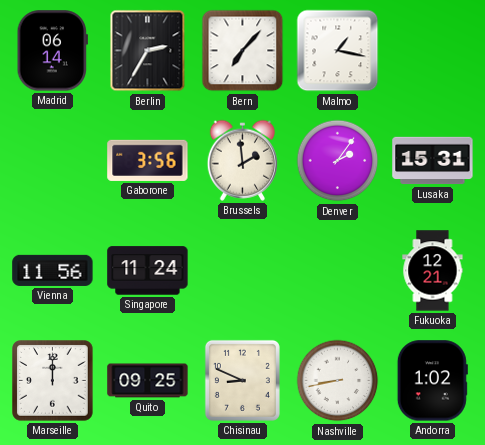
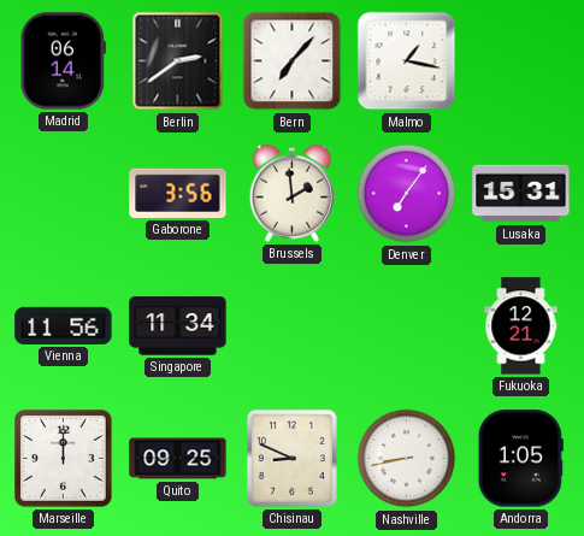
Berlin: 2:35 -> 2:39 (178, 61)
Denver: 2:06 -> 7:06 (407, 194)
Singapore: 11:24 -> 11:34 (178, 326)
Andorra: 1:02 -> 1:05 (520, 459)
